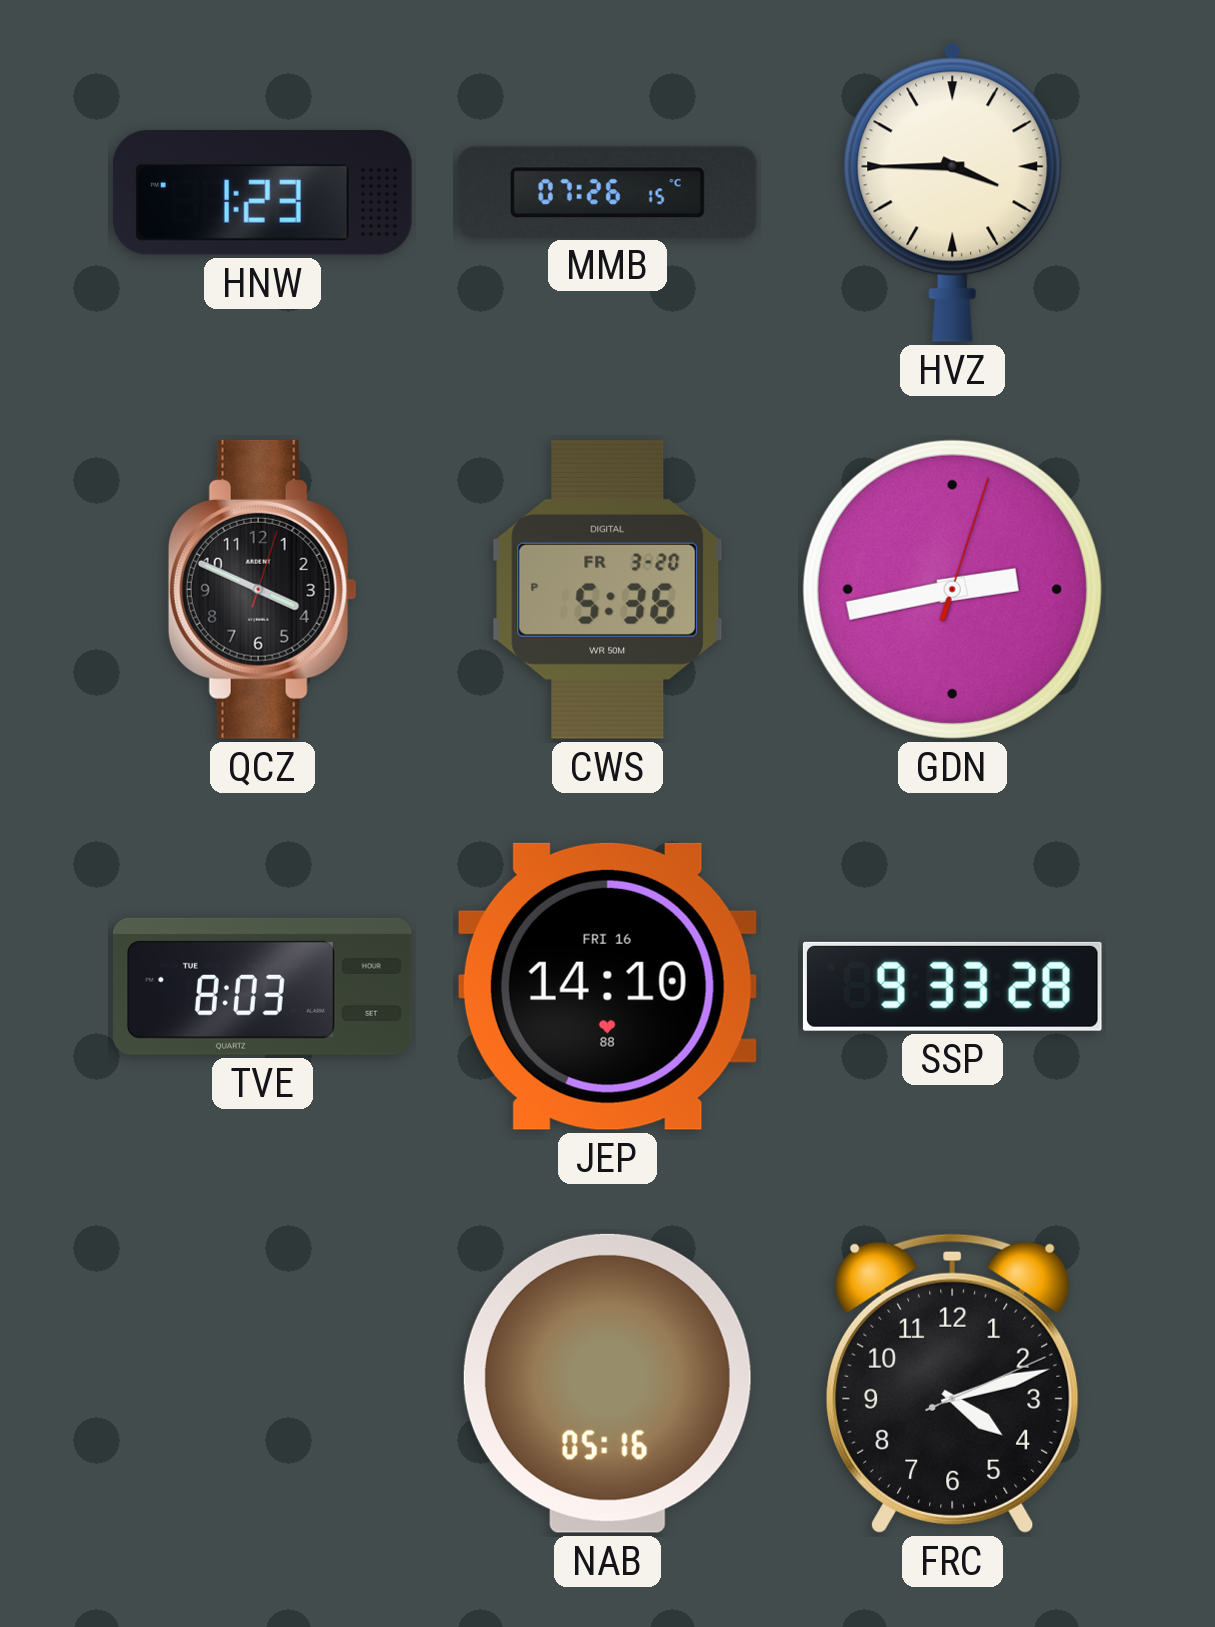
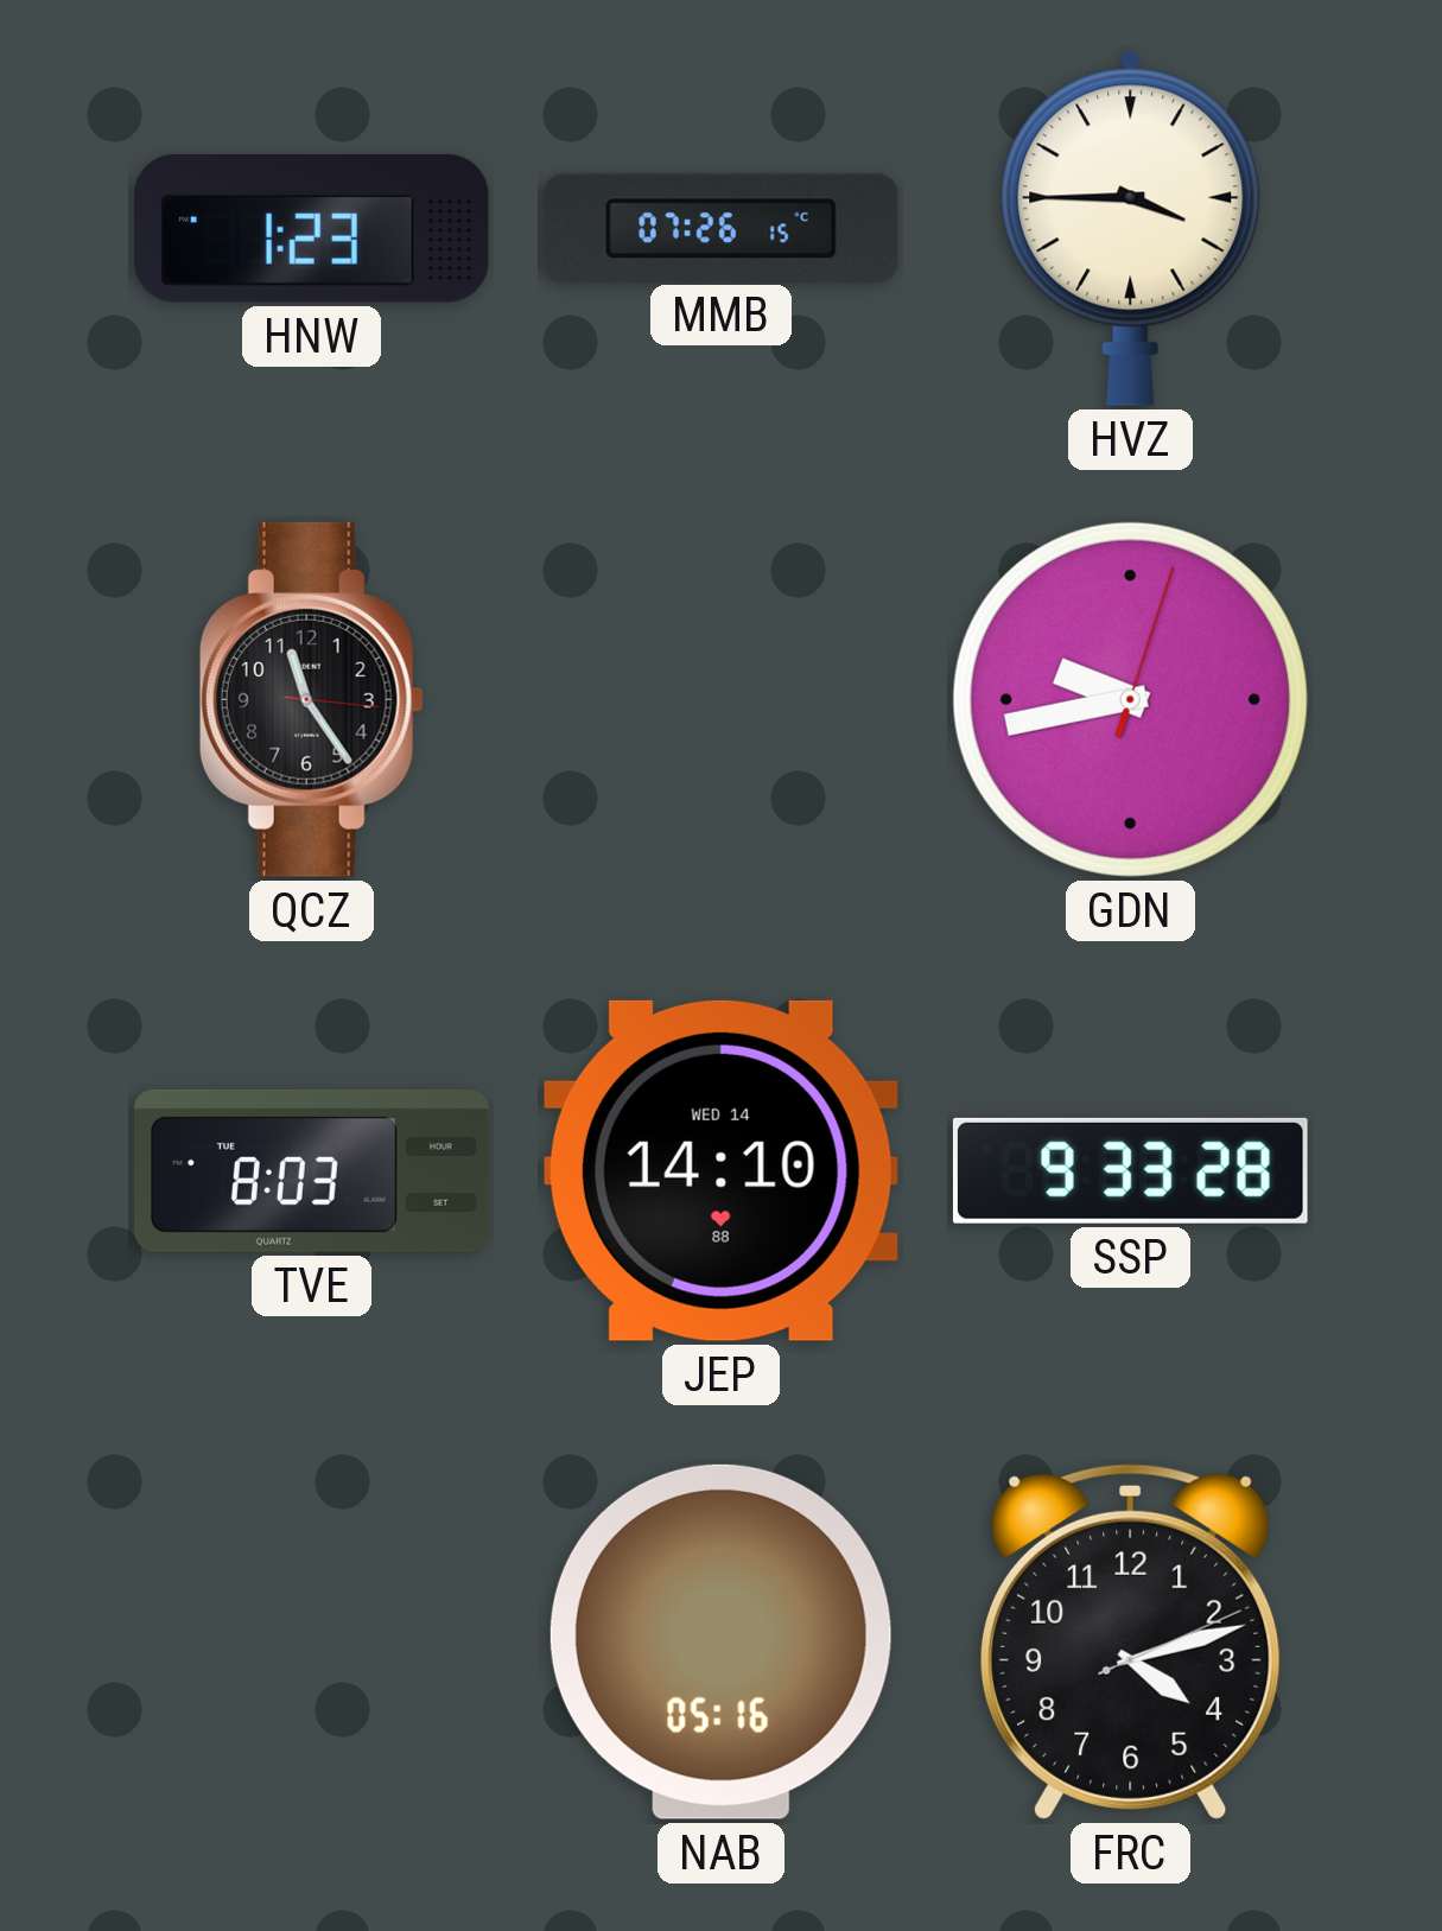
QCZ: 3:49 -> 11:24 (311, 699)
CWS: 5:36 -> none (608, 589)
GDN: 2:43 -> 9:43 (1130, 699)
JEP date: FRI 16 -> WED 14 (720, 1170)
